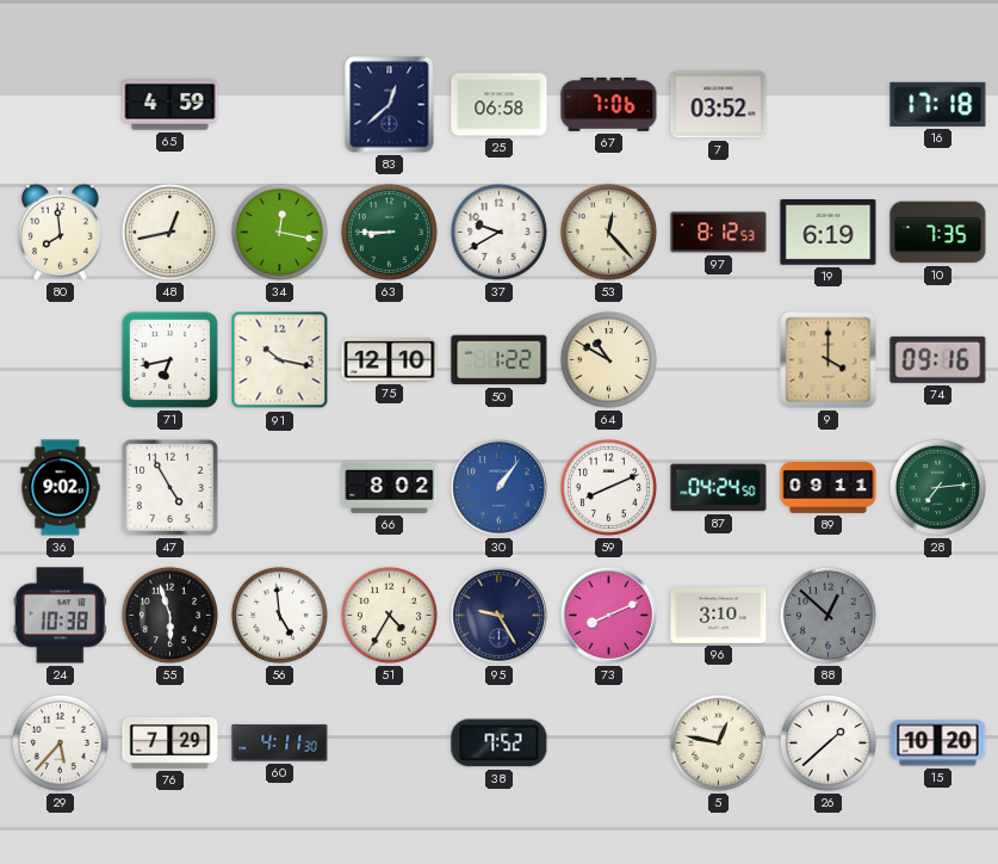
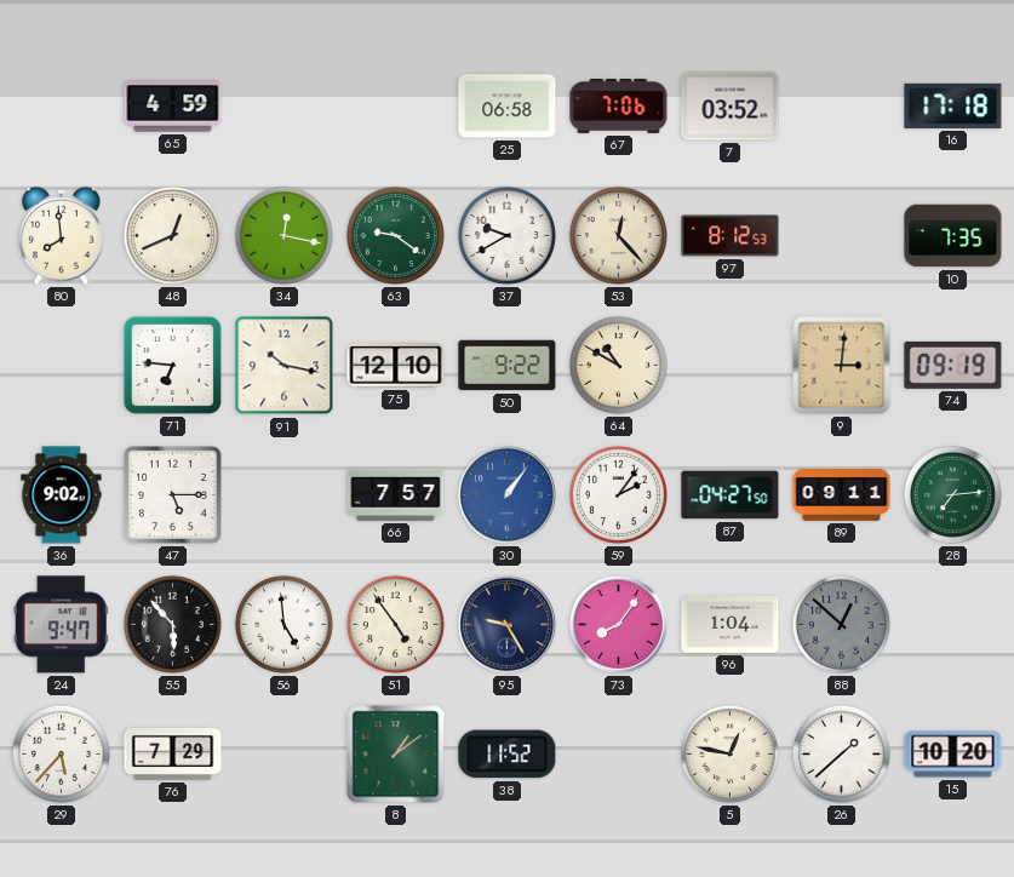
83: 12:38 -> none (390, 105)
48: 12:43 -> 12:41 (172, 235)
63: 8:45 -> 9:21 (395, 235)
19: 6:19 -> none (829, 233)
71: 6:43 -> 6:46 (172, 365)
50: 1:22 -> 9:22 (508, 366)
9: 4:00 -> 3:01 (842, 366)
74: 09:16 -> 09:19 (953, 365)
47: 4:55 -> 5:15 (173, 495)
66: 8:02 -> 7:57 (396, 494)
59: 8:11 -> 2:06 (618, 494)
87: 04:24 -> 04:27 (731, 495)
24: 10:38 -> 9:47 (61, 625)
55: 5:57 -> 5:53 (172, 624)
51: 4:35 -> 4:54 (395, 624)
73: 8:11 -> 8:06 (619, 625)
96: 3:10 -> 1:04 (731, 625)
60: 4:11 -> none (280, 743)
8: none -> 1:09 (396, 755)
38: 7:52 -> 11:52 (508, 755)
